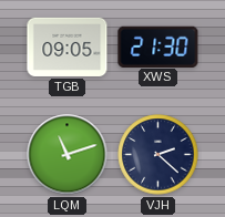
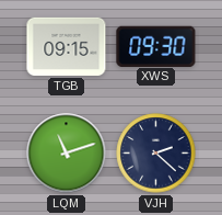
TGB: 09:05 -> 09:15 (67, 46)
XWS: 21:30 -> 09:30 (156, 46)
